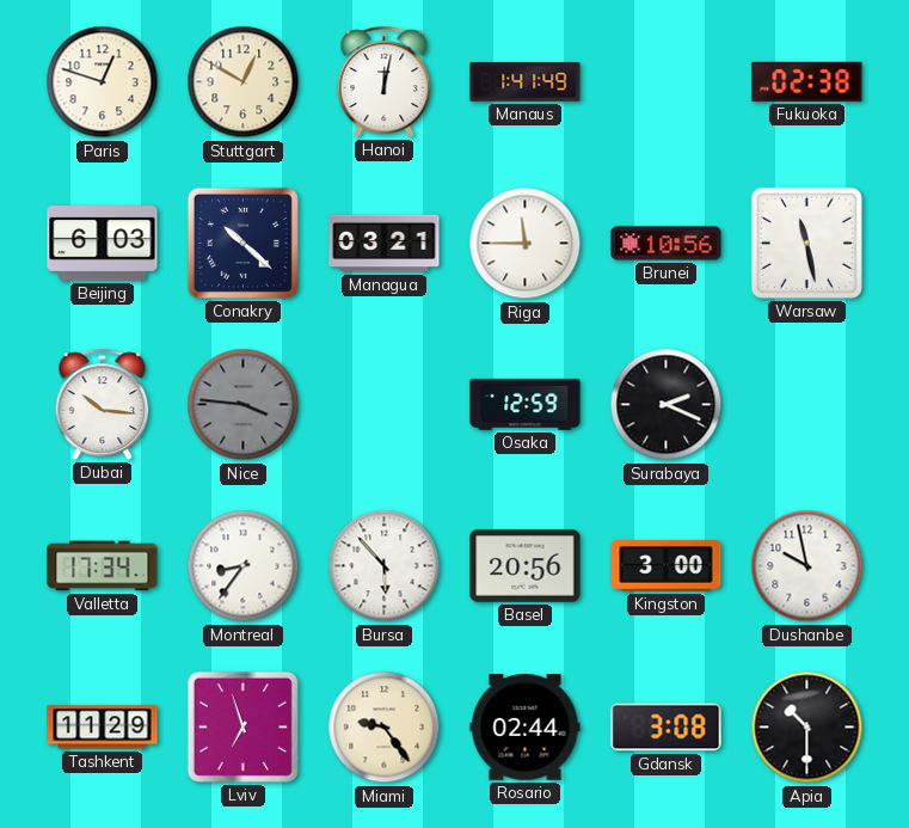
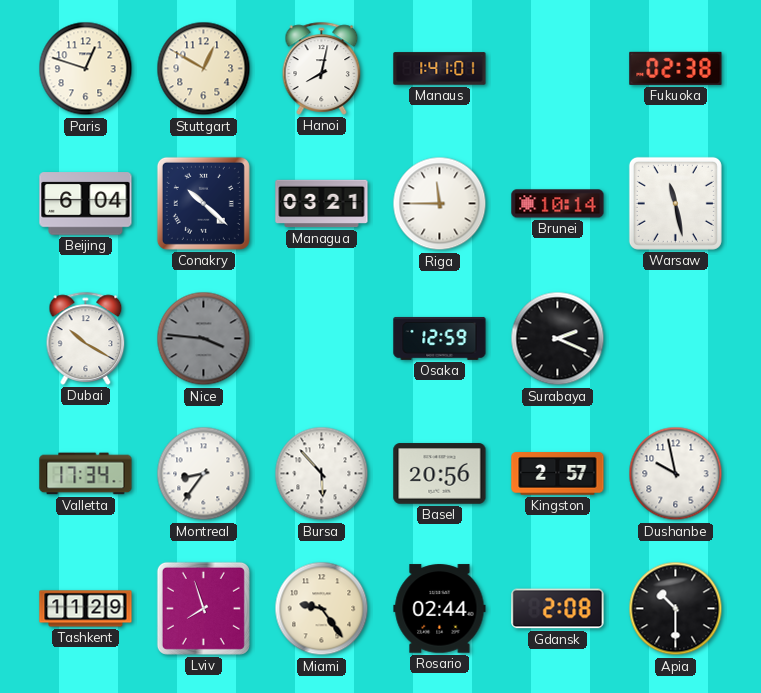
Hanoi: 12:02 -> 8:02 (322, 68)
Manaus: 1:41:49 -> 1:41:01 (440, 69)
Beijing: 6:03 -> 6:04 (86, 204)
Brunei: 10:56 -> 10:14 (558, 204)
Dubai: 10:16 -> 10:20 (86, 338)
Kingston: 3:00 -> 2:57 (558, 474)
Lviv: 6:57 -> 7:57 (203, 608)
Gdansk: 3:08 -> 2:08 (558, 609)
